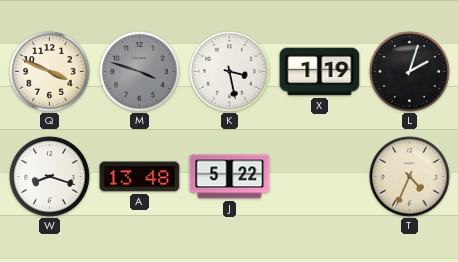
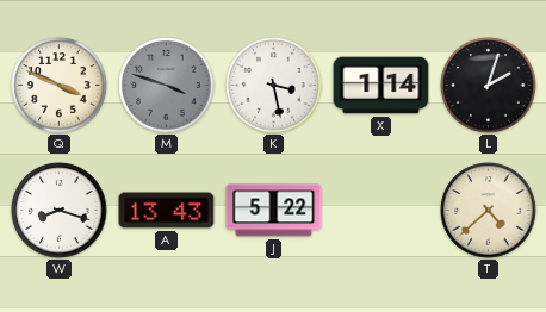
X: 1:19 -> 1:14 (381, 86)
A: 13:48 -> 13:43 (167, 211)
T: 4:34 -> 4:38 (489, 211)
